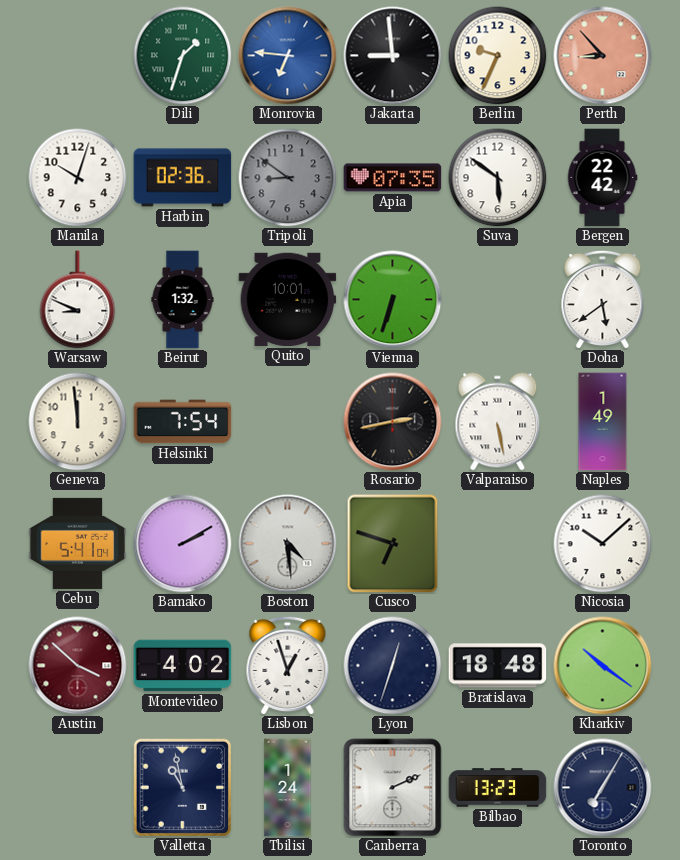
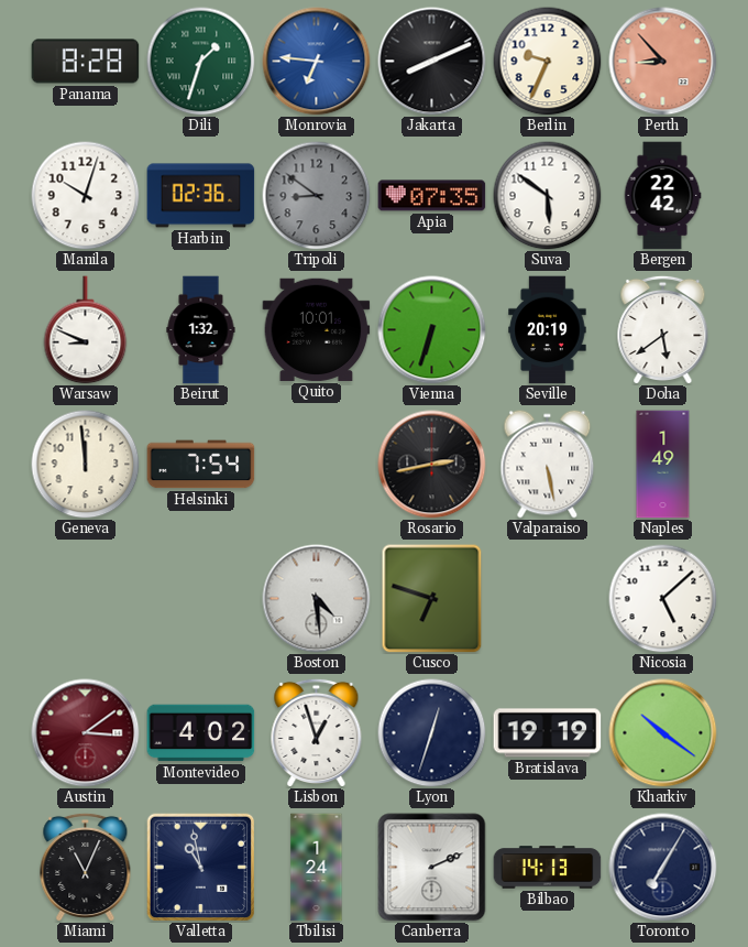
Panama: none -> 8:28 (86, 62)
Jakarta: 8:59 -> 8:11 (432, 62)
Seville: none -> 20:19 (548, 330)
Cebu: 5:41 -> none (78, 543)
Bamako: 2:10 -> none (183, 544)
Nicosia: 10:08 -> 5:08 (663, 599)
Austin: 3:52 -> 3:09 (86, 733)
Bratislava: 18:48 -> 19:19 (548, 733)
Miami: none -> 11:04 (86, 867)
Bilbao: 13:23 -> 14:13 (548, 868)
